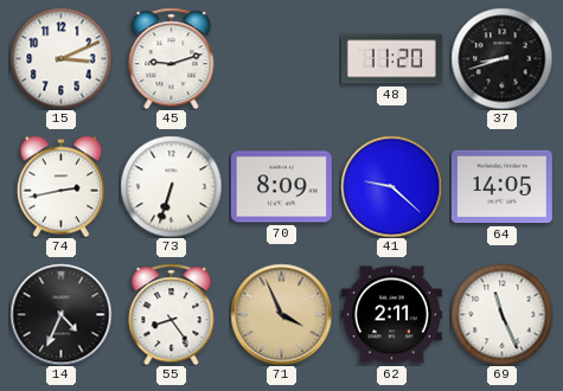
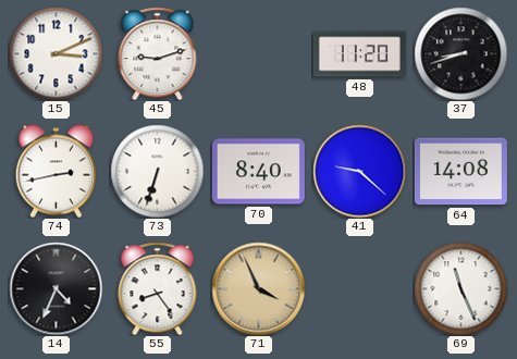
70: 8:09 -> 8:40 (258, 172)
64: 14:05 -> 14:08 (460, 172)
62: 2:11 -> none (391, 315)
